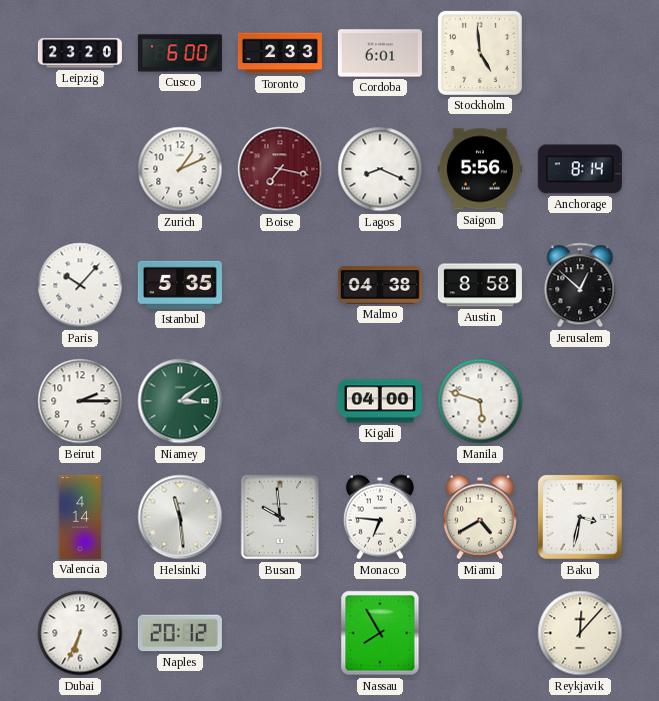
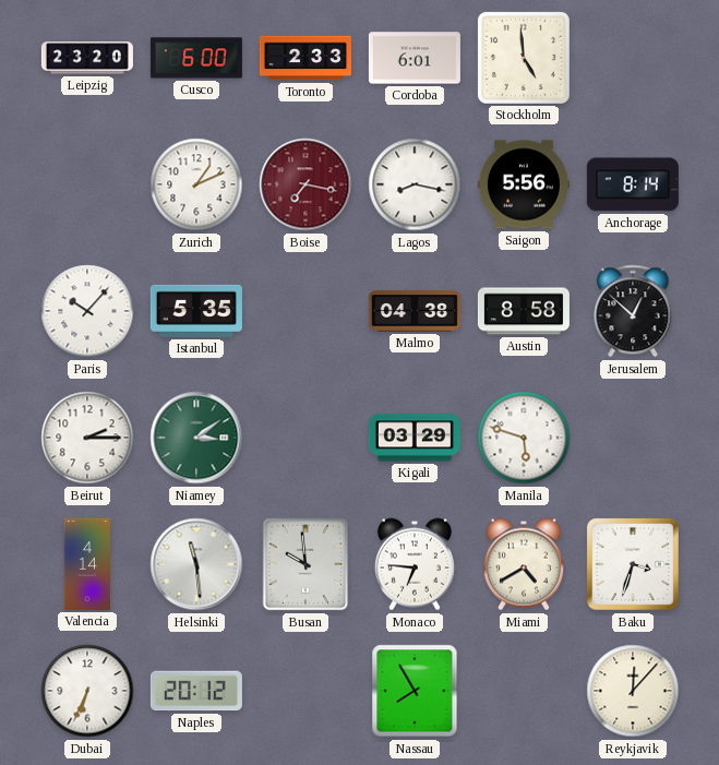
Lagos: 8:19 -> 8:17 (415, 184)
Kigali: 04:00 -> 03:29 (415, 438)
Baku: 3:32 -> 3:33 (633, 564)
